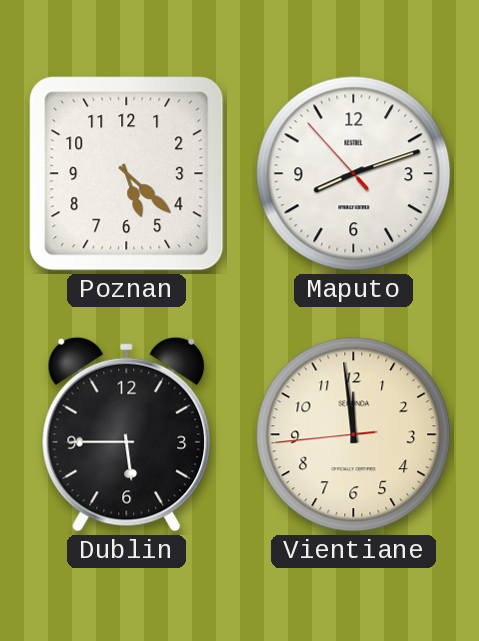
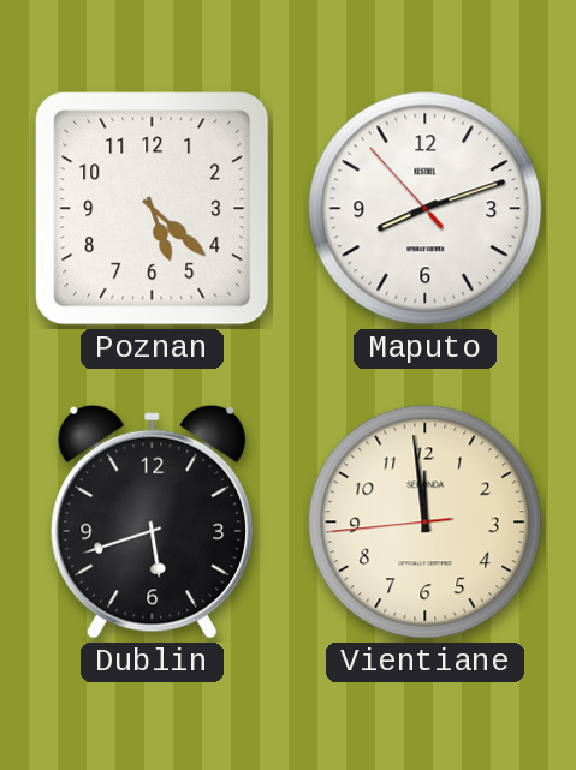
Dublin: 5:45 -> 5:42 (153, 521)
